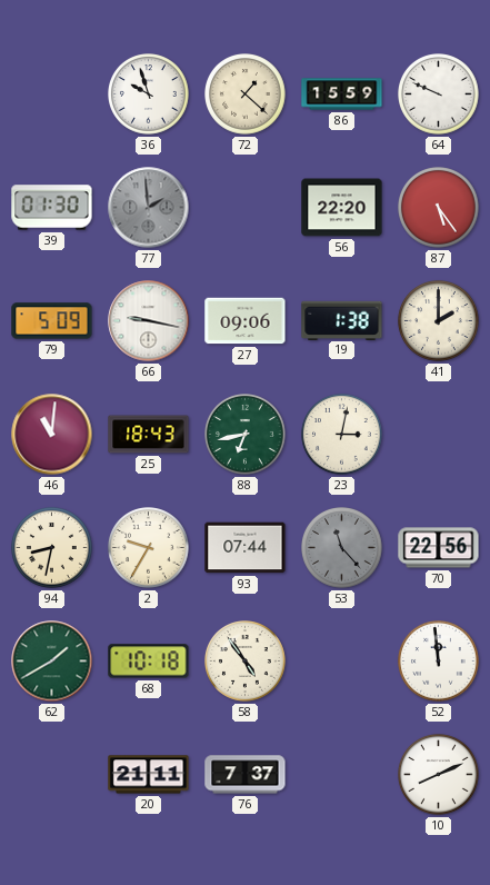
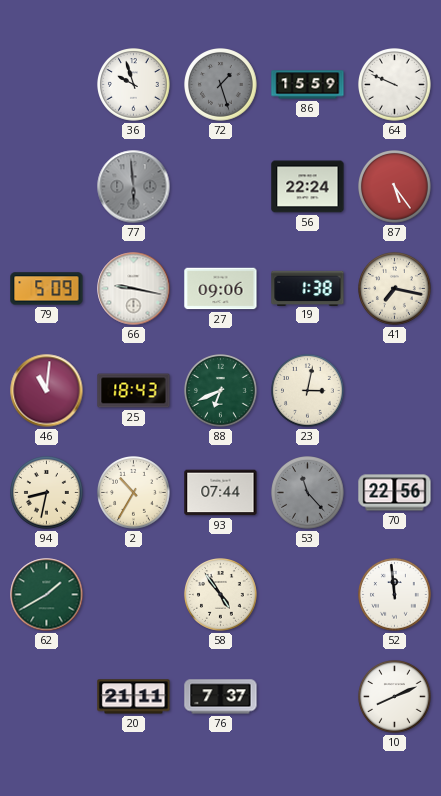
72: 1:22 -> 1:27 (221, 85)
72 dial: cream -> grey (221, 85)
39: 01:30 -> none (52, 208)
77: 1:59 -> 5:59 (134, 187)
56: 22:20 -> 22:24 (308, 187)
41: 2:00 -> 7:17 (395, 289)
88: 6:43 -> 6:41 (221, 391)
2: 9:35 -> 10:35 (134, 493)
68: 10:18 -> none (149, 662)
